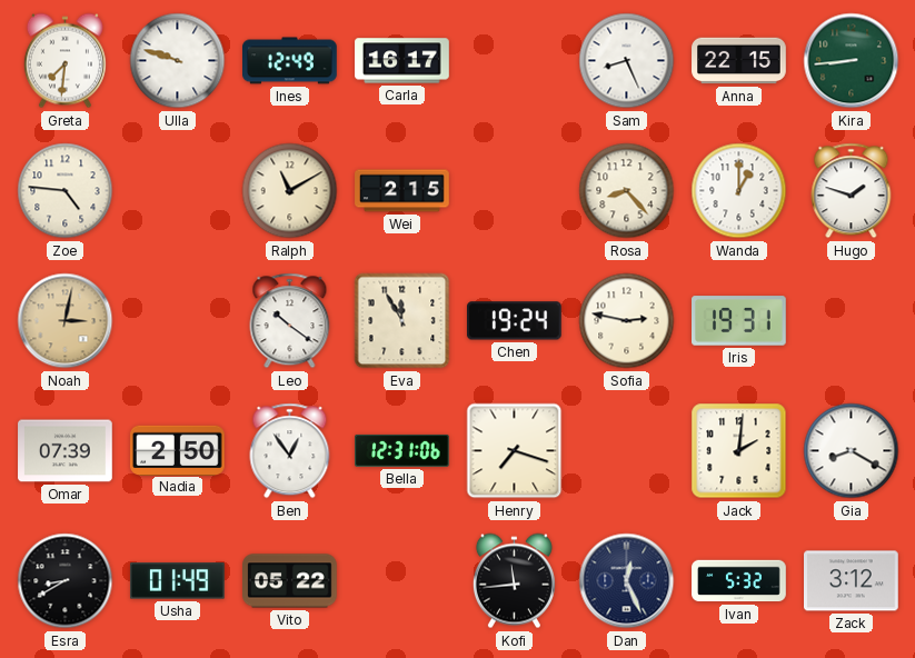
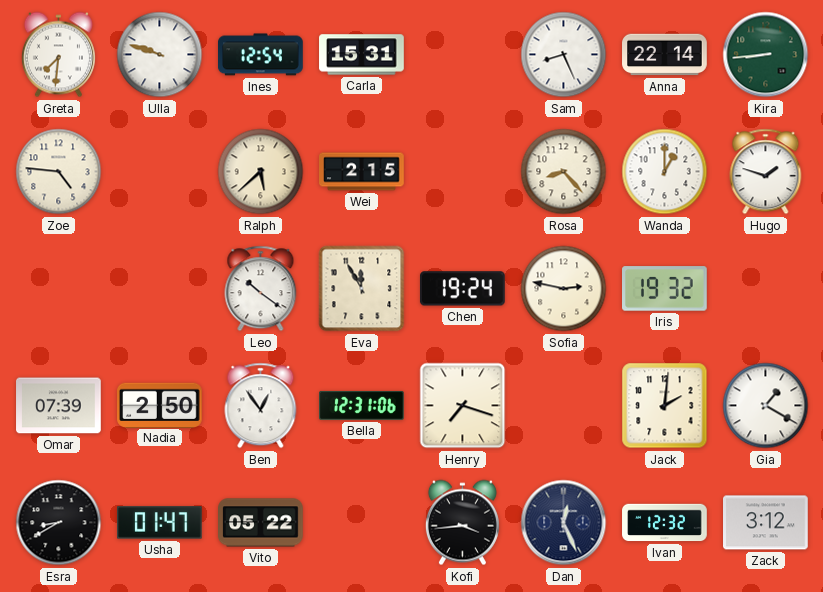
Ines: 12:49 -> 12:54 (261, 55)
Carla: 16:17 -> 15:31 (362, 55)
Anna: 22:15 -> 22:14 (665, 55)
Ralph: 11:10 -> 5:38 (261, 172)
Noah: 3:02 -> none (66, 321)
Iris: 19:31 -> 19:32 (665, 289)
Gia: 8:20 -> 1:20 (766, 406)
Usha: 01:49 -> 01:47 (160, 523)
Kofi: 11:44 -> 3:44 (462, 523)
Ivan: 5:32 -> 12:32 (665, 523)
